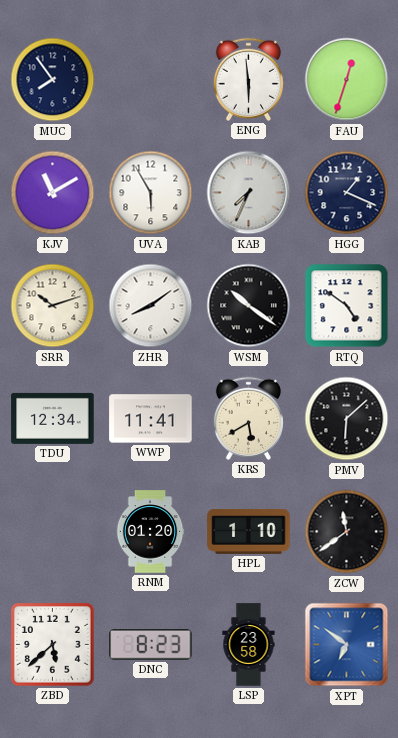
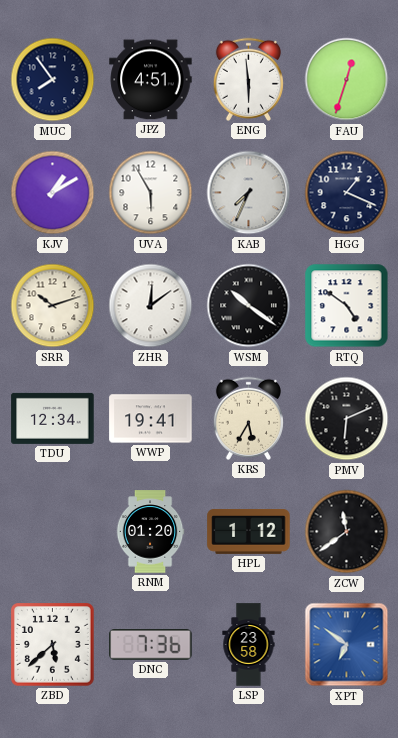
JPZ: none -> 4:51 (151, 80)
KJV: 11:10 -> 1:10 (53, 193)
ZHR: 8:09 -> 12:09 (151, 306)
WWP: 11:41 -> 19:41 (151, 419)
KRS: 5:40 -> 5:35 (248, 418)
PMV: 6:08 -> 6:11 (347, 419)
HPL: 1:10 -> 1:12 (249, 532)
DNC: 8:23 -> 7:36 (151, 645)
